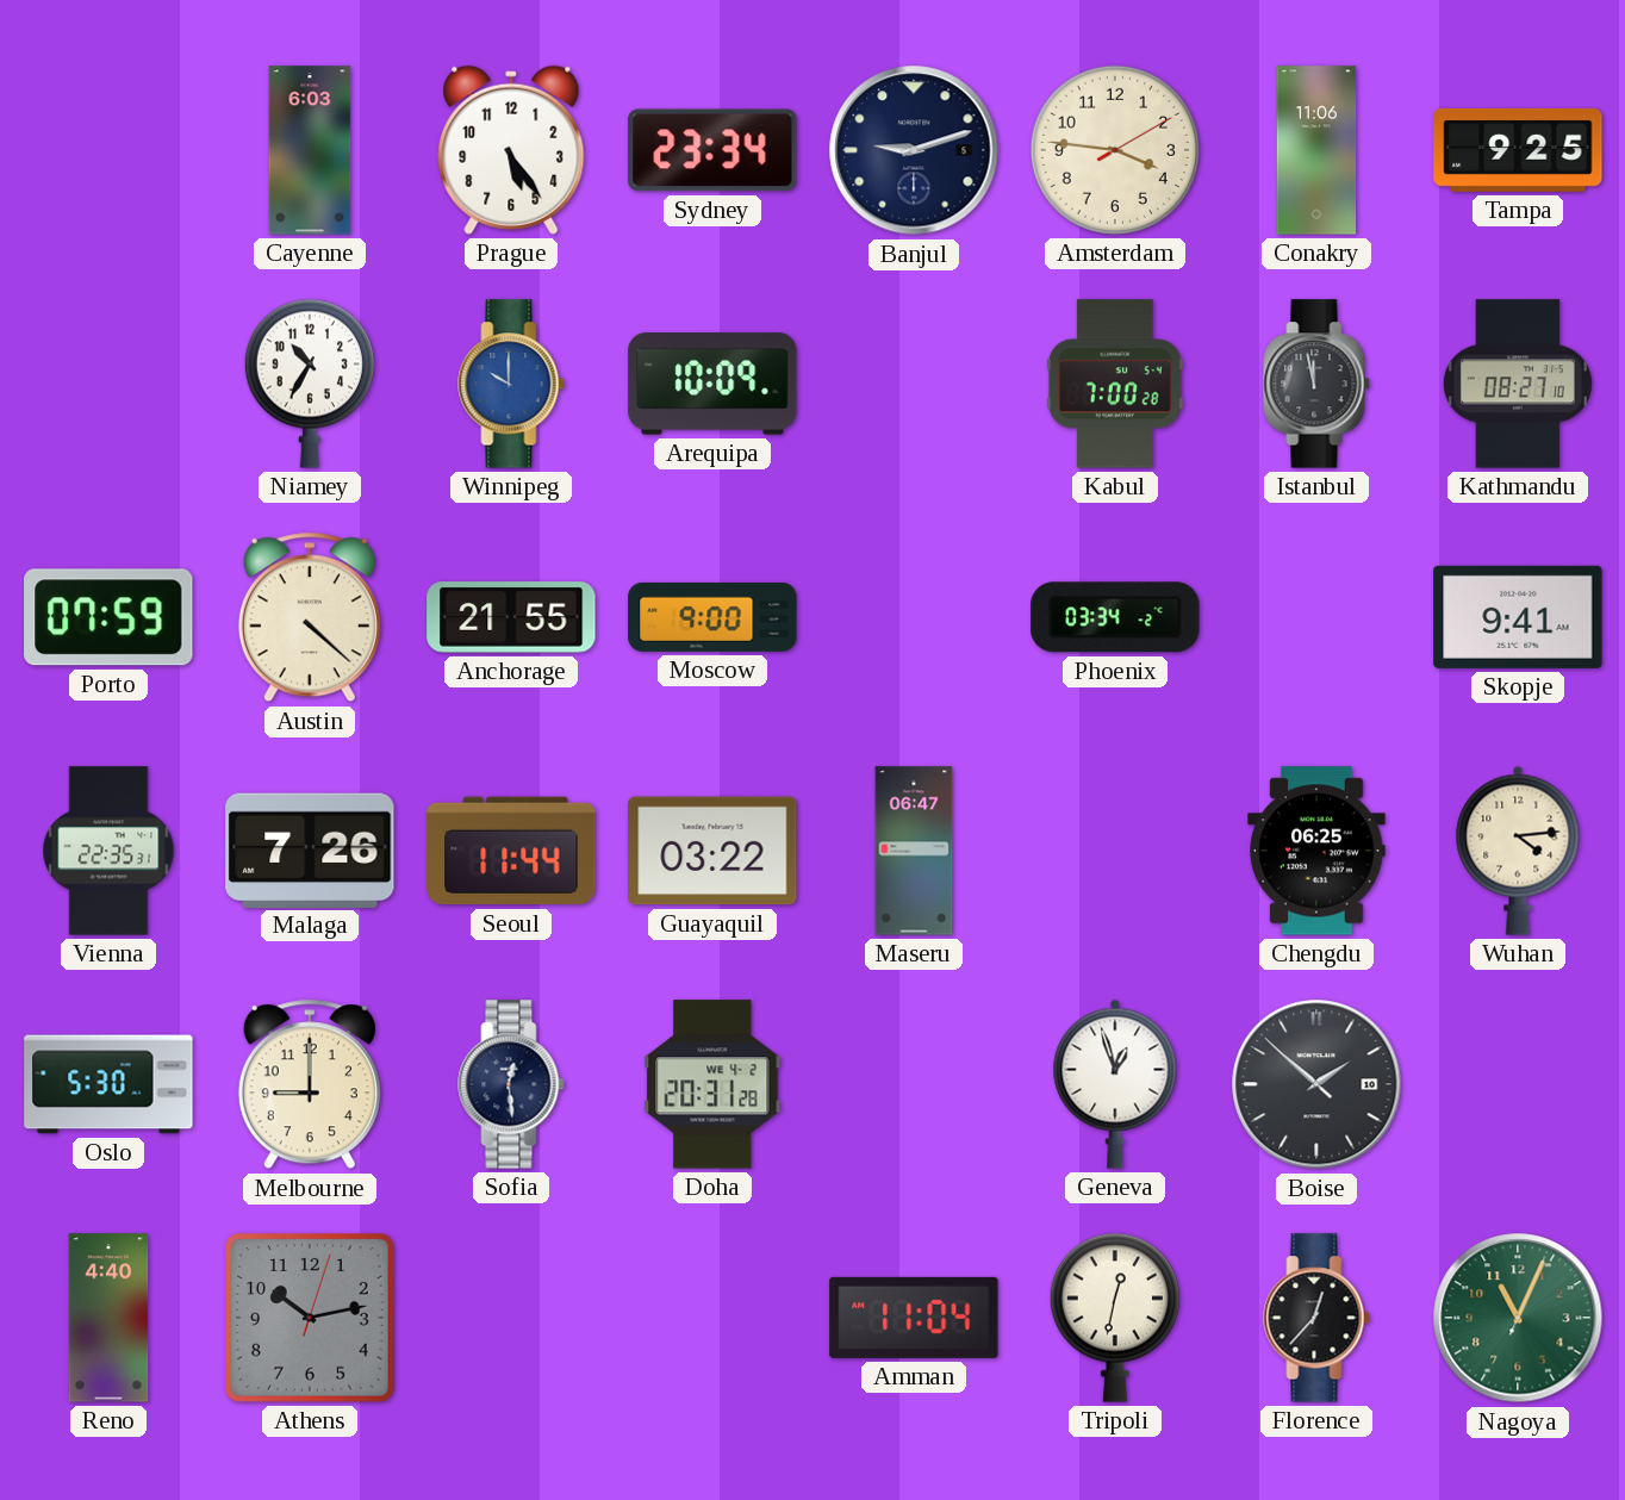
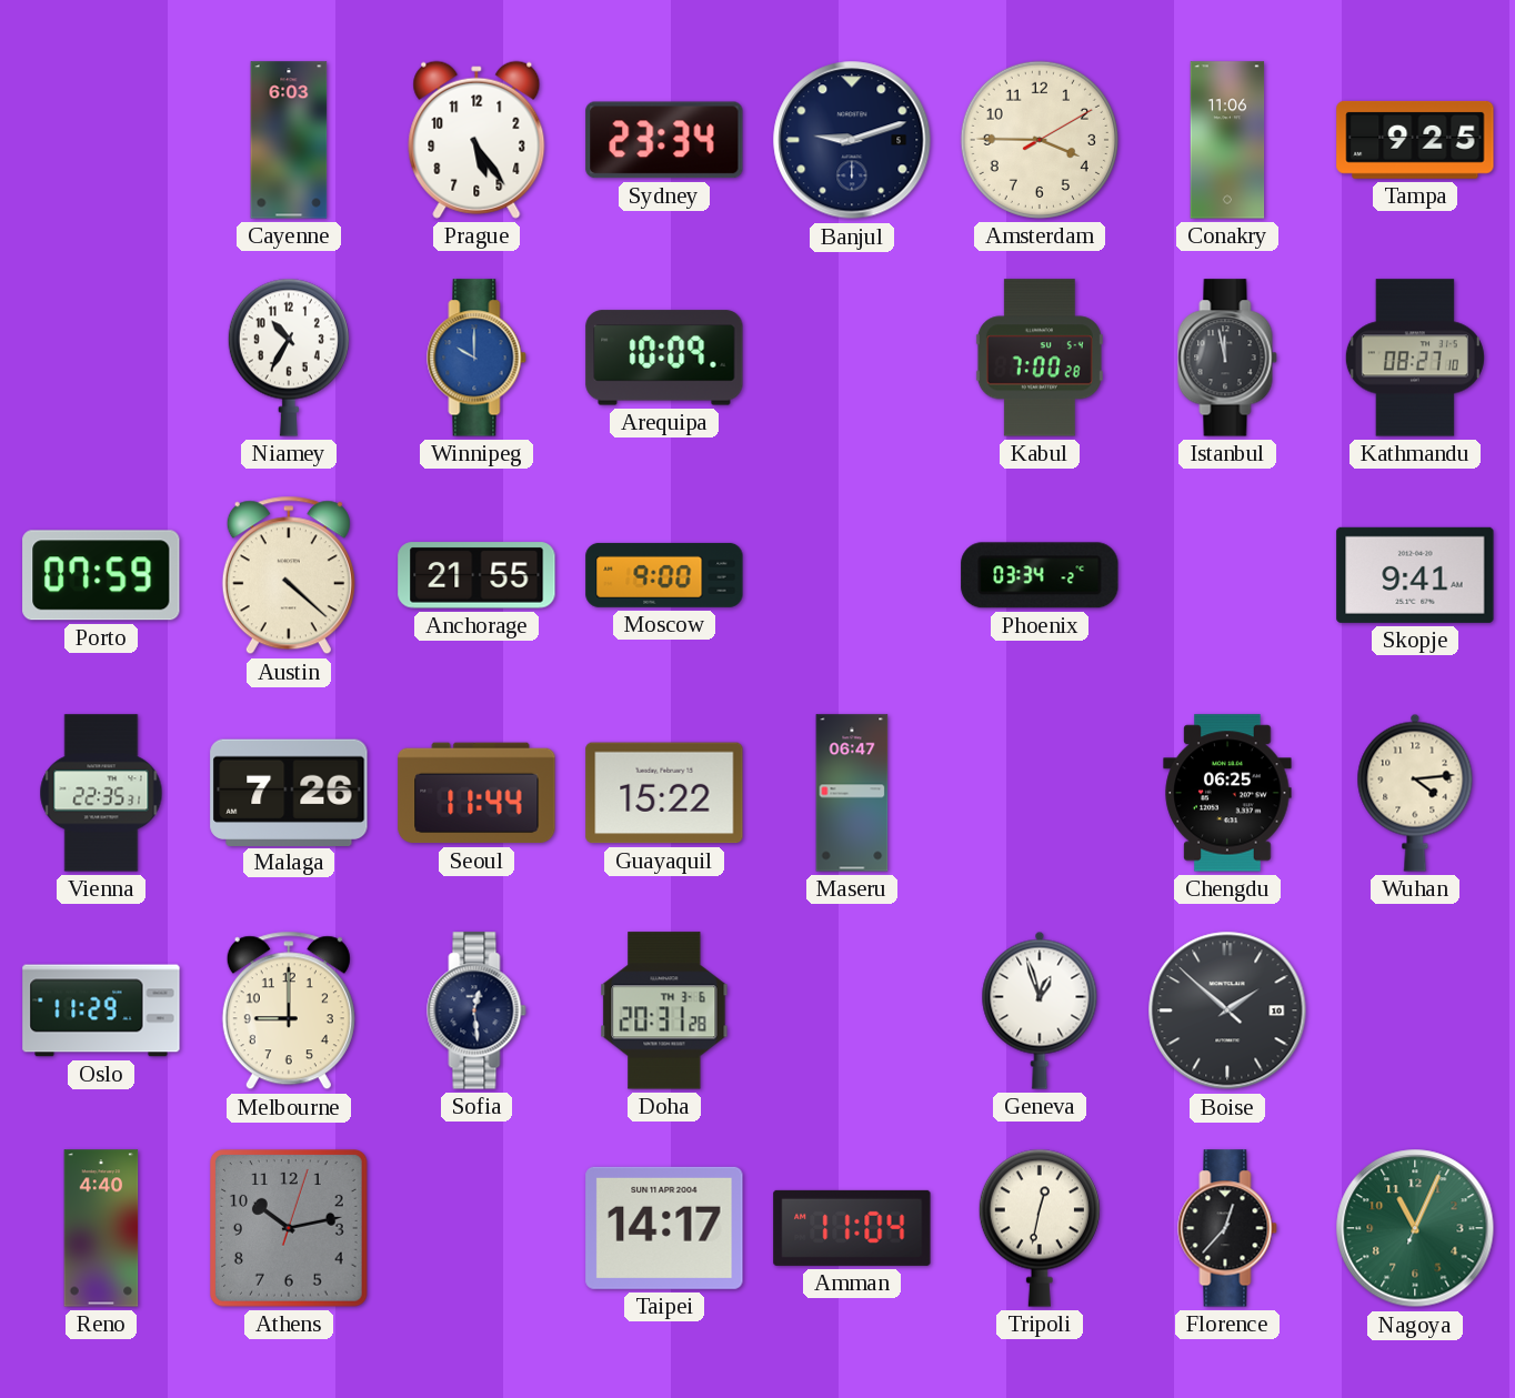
Amsterdam: 3:46 -> 3:45 (1040, 140)
Guayaquil: 03:22 -> 15:22 (664, 793)
Oslo: 5:30 -> 11:29 (101, 1010)
Doha date: WE 4-2 -> TH 3-6 (664, 1010)
Taipei: none -> 14:17 (664, 1228)
